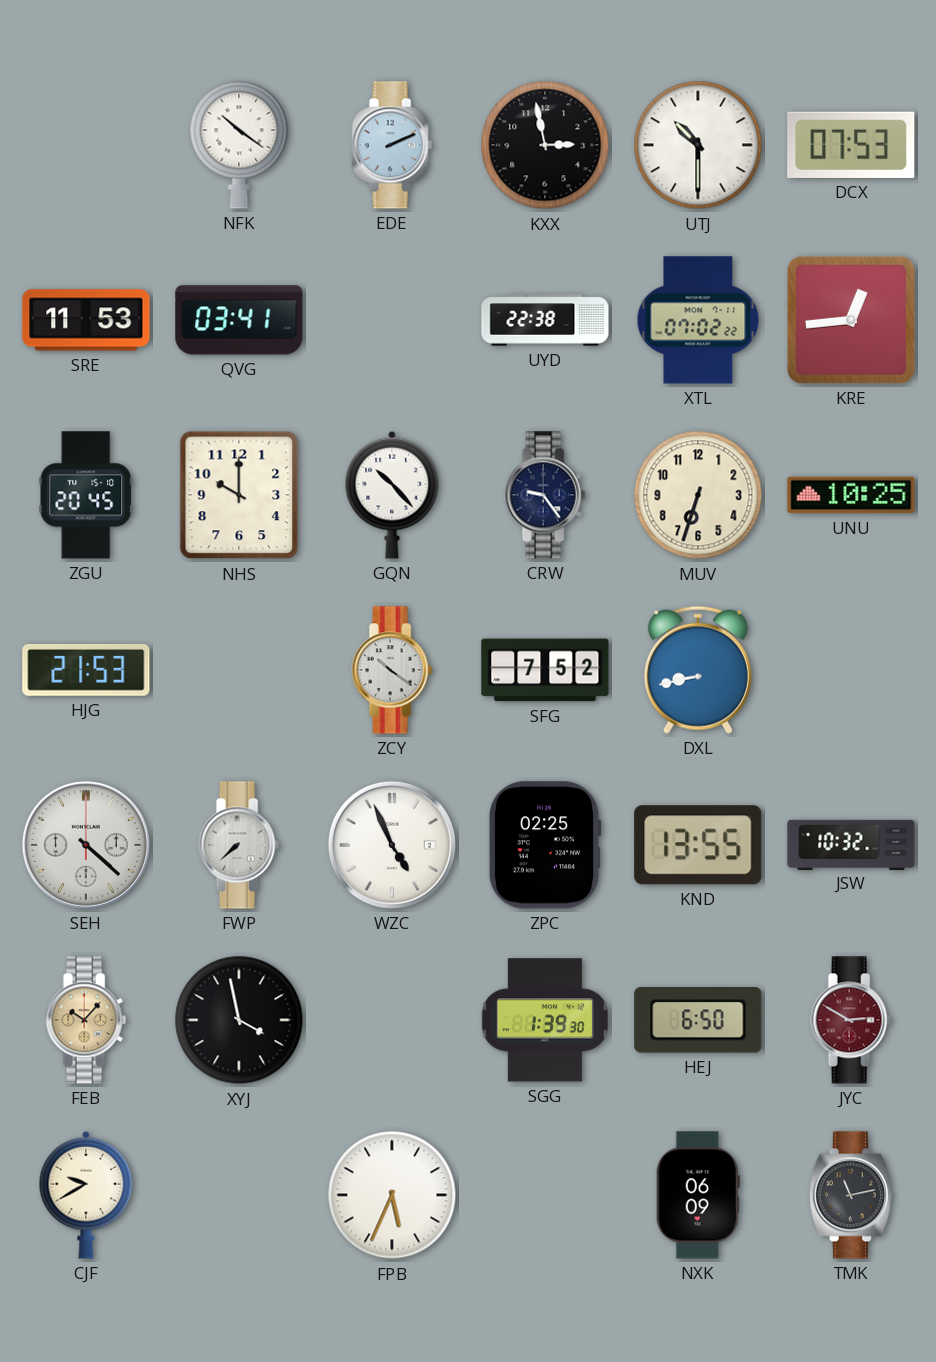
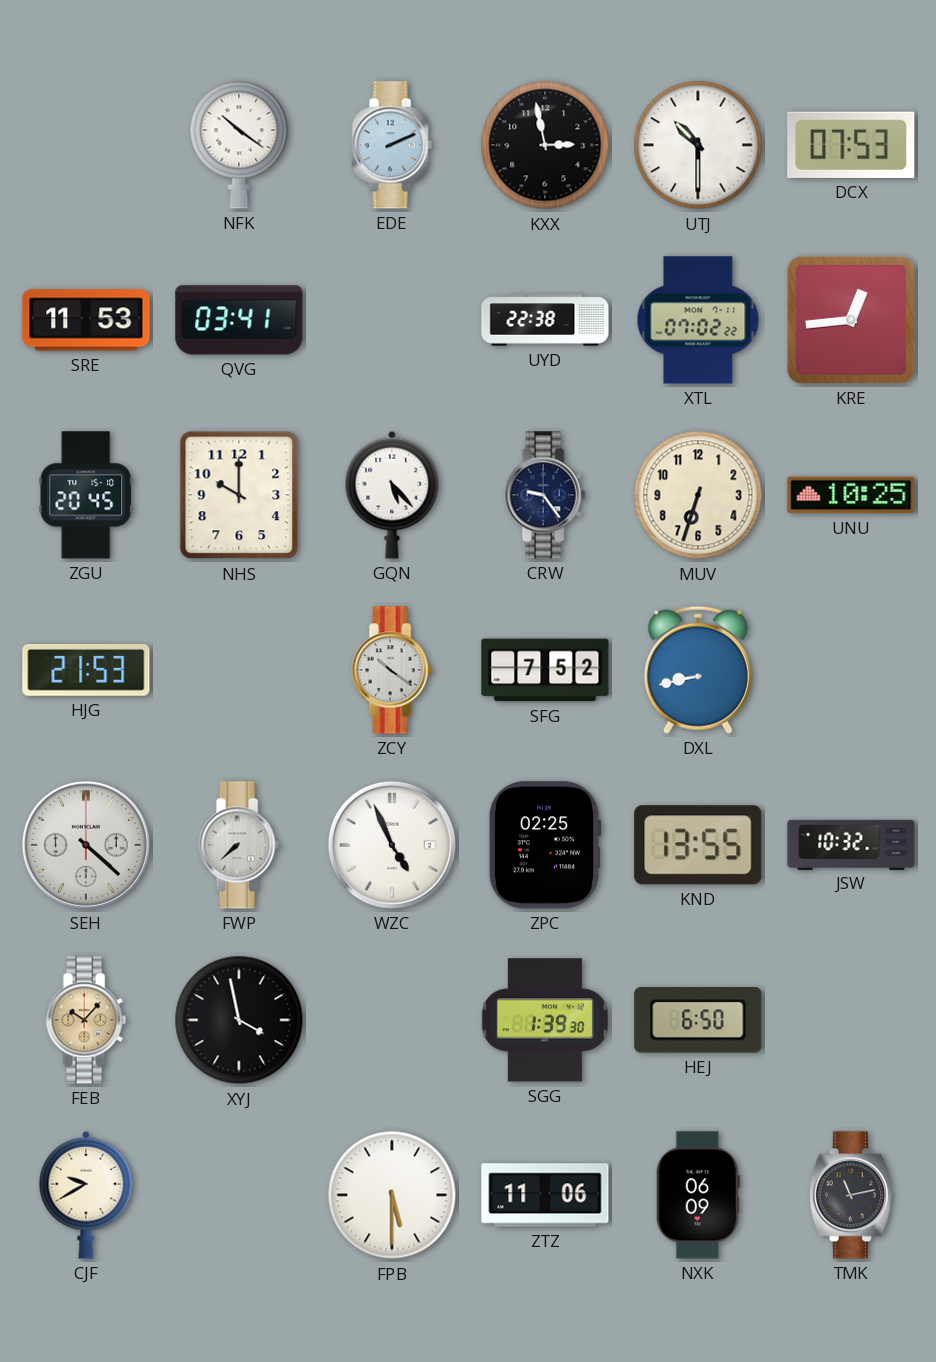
GQN: 10:23 -> 5:23 (392, 495)
JYC: 2:50 -> none (851, 1020)
FPB: 5:34 -> 5:30 (392, 1195)
ZTZ: none -> 11:06 (545, 1195)
